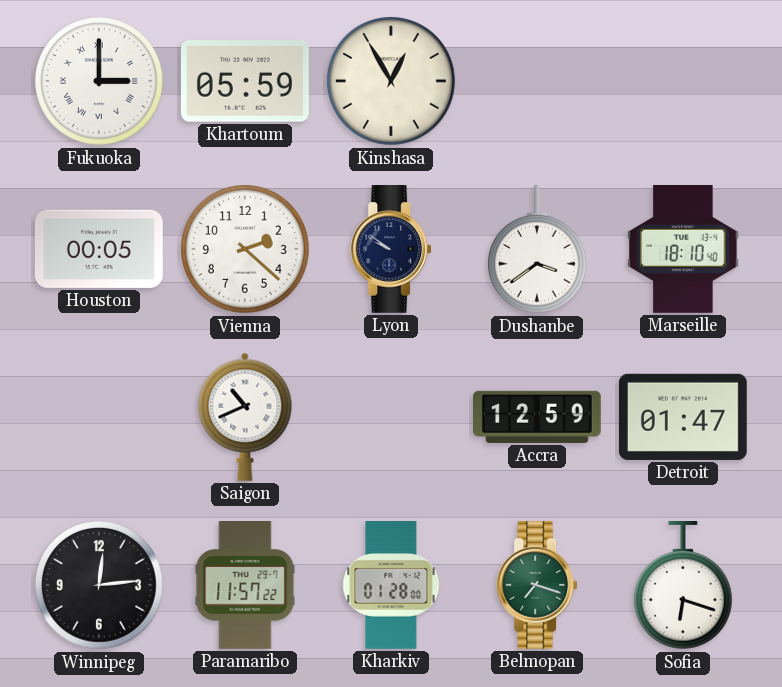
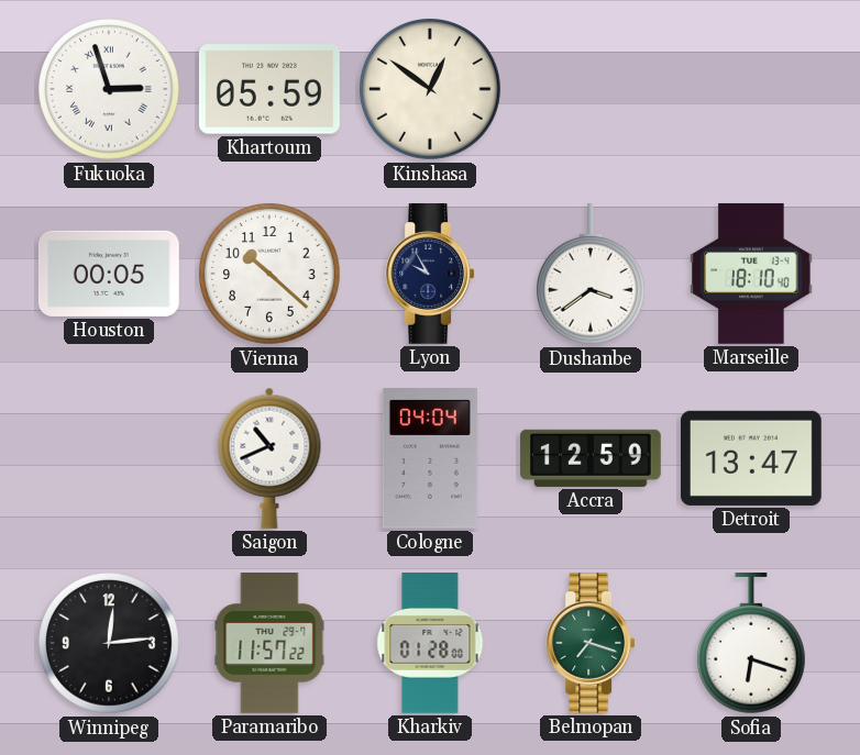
Fukuoka: 3:00 -> 2:57 (110, 90)
Kinshasa: 12:55 -> 12:51 (431, 90)
Vienna: 2:22 -> 10:22 (271, 275)
Lyon: 9:51 -> 9:55 (430, 275)
Cologne: none -> 04:04 (430, 459)
Detroit: 01:47 -> 13:47 (751, 458)
